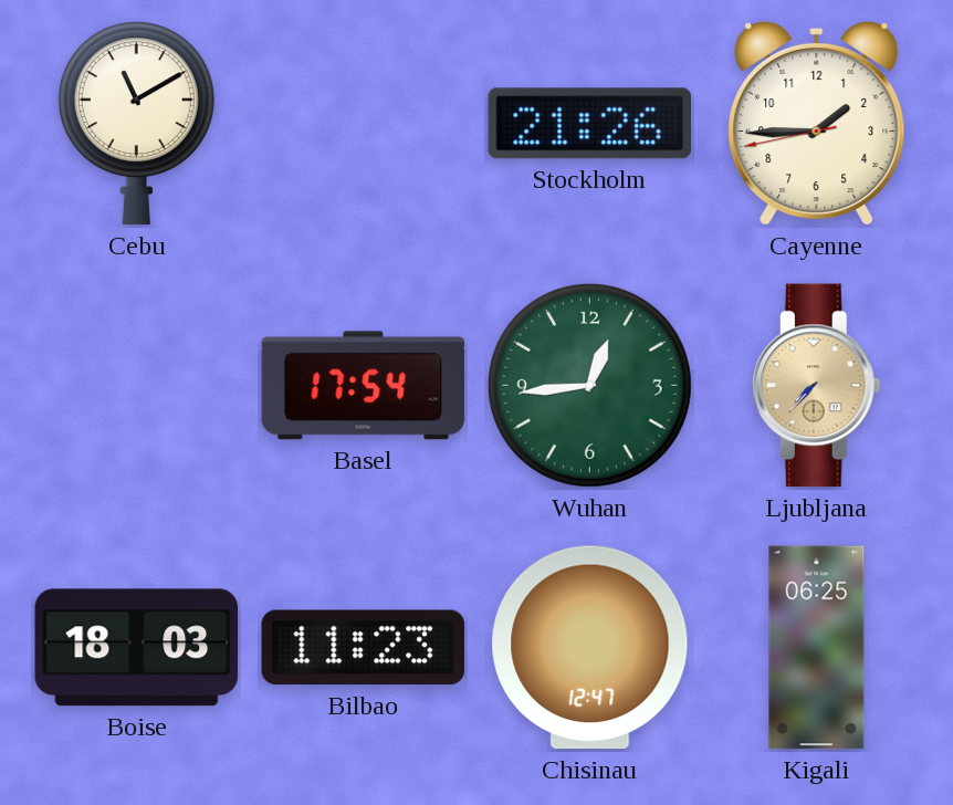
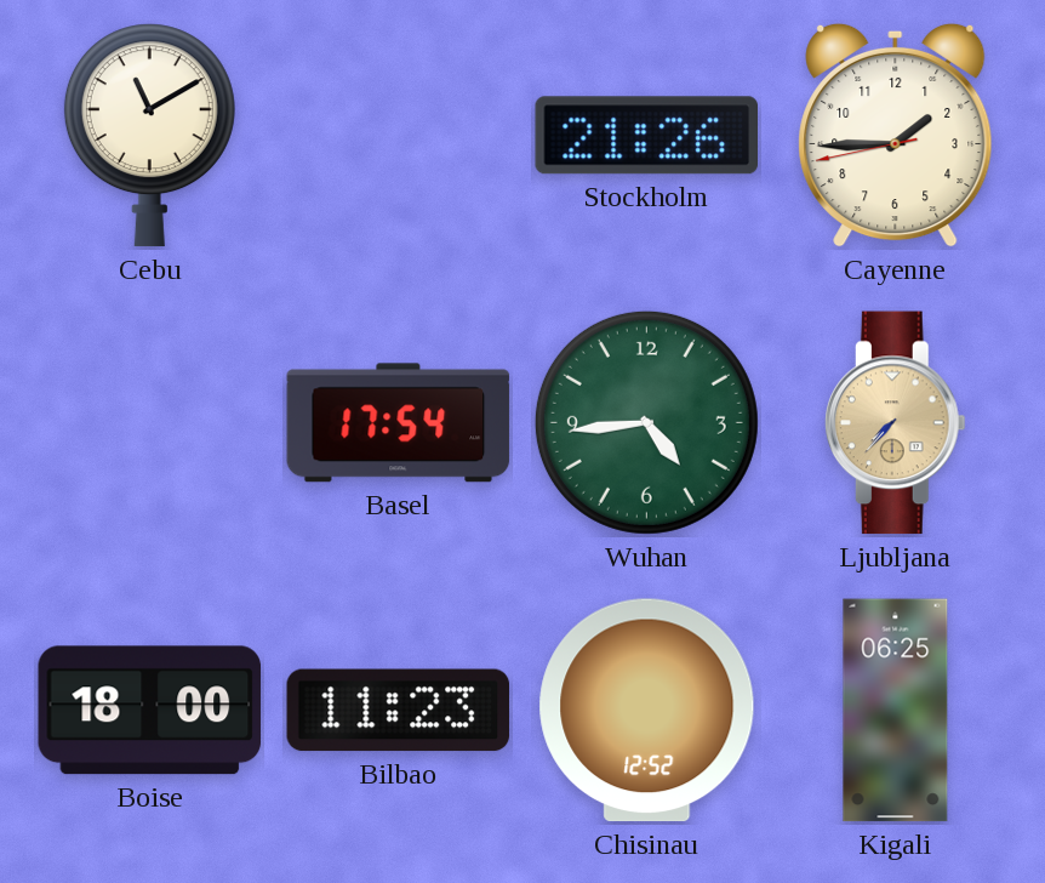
Wuhan: 12:44 -> 4:44 (646, 422)
Boise: 18:03 -> 18:00 (150, 711)
Chisinau: 12:47 -> 12:52 (647, 711)
